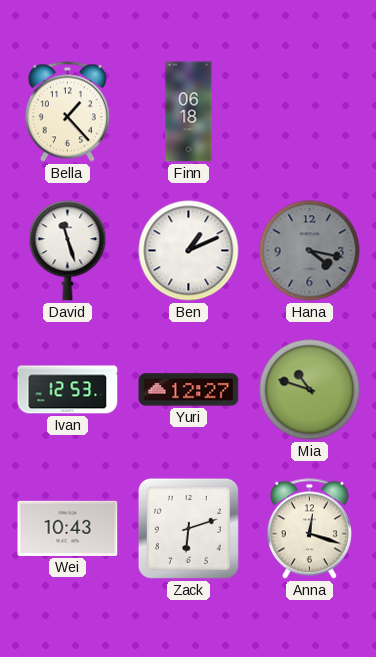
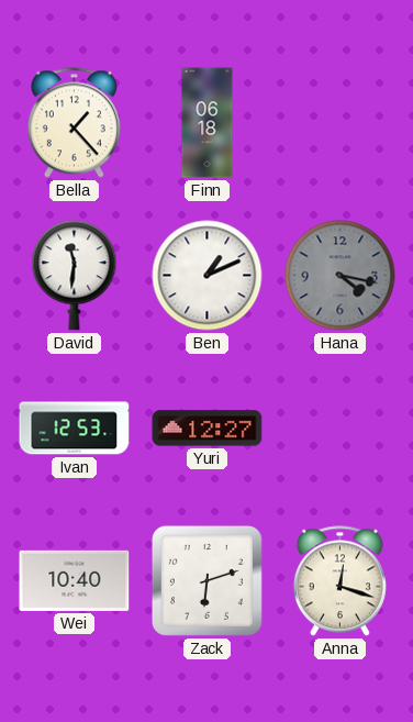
David: 11:27 -> 11:31 (75, 276)
Mia: 10:48 -> none (310, 390)
Wei: 10:43 -> 10:40 (75, 580)
